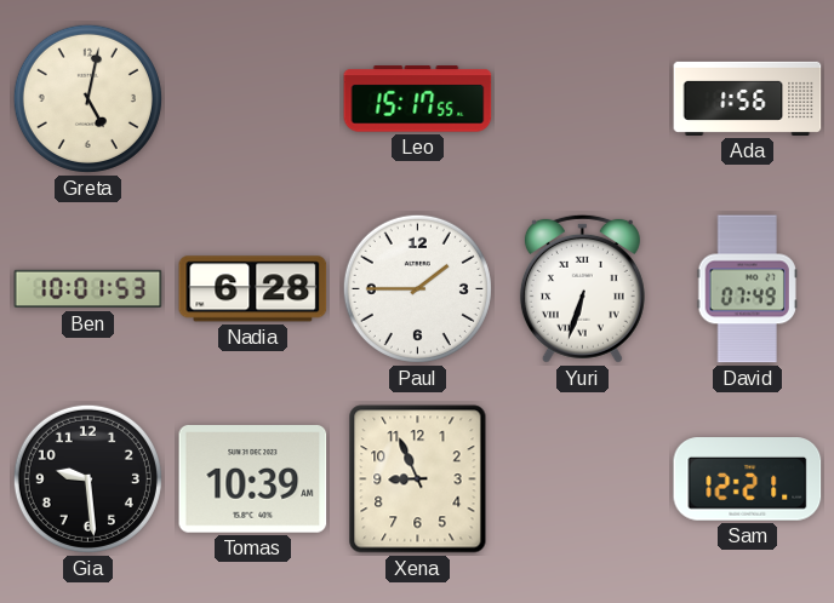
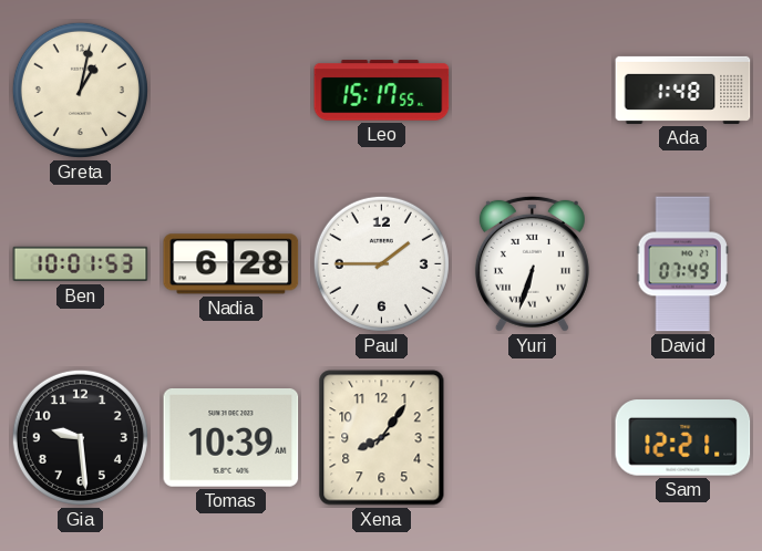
Greta: 5:02 -> 1:02 (80, 90)
Ada: 1:56 -> 1:48 (683, 90)
Xena: 8:56 -> 8:06 (382, 438)
